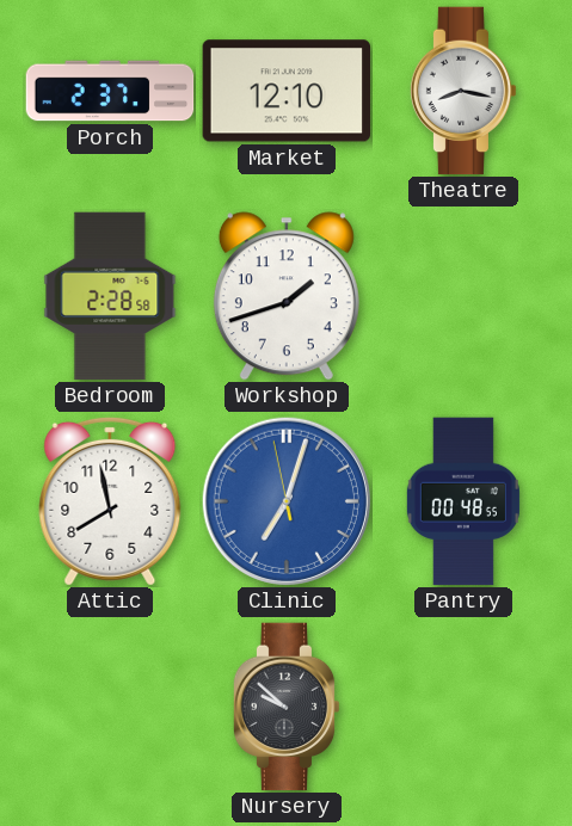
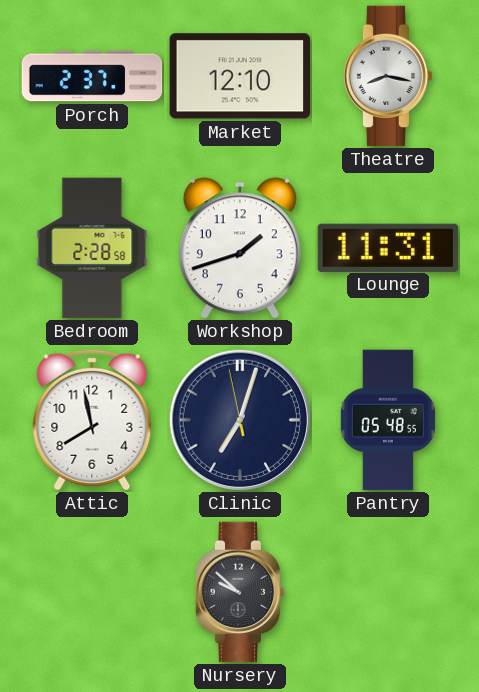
Lounge: none -> 11:31 (388, 247)
Clinic dial: blue -> navy (240, 420)
Pantry: 00:48 -> 05:48 (388, 420)
